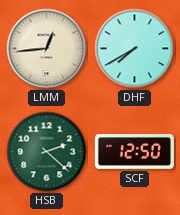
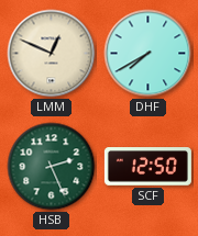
LMM: 12:44 -> 12:49 (52, 54)
HSB: 2:22 -> 2:26 (52, 167)
